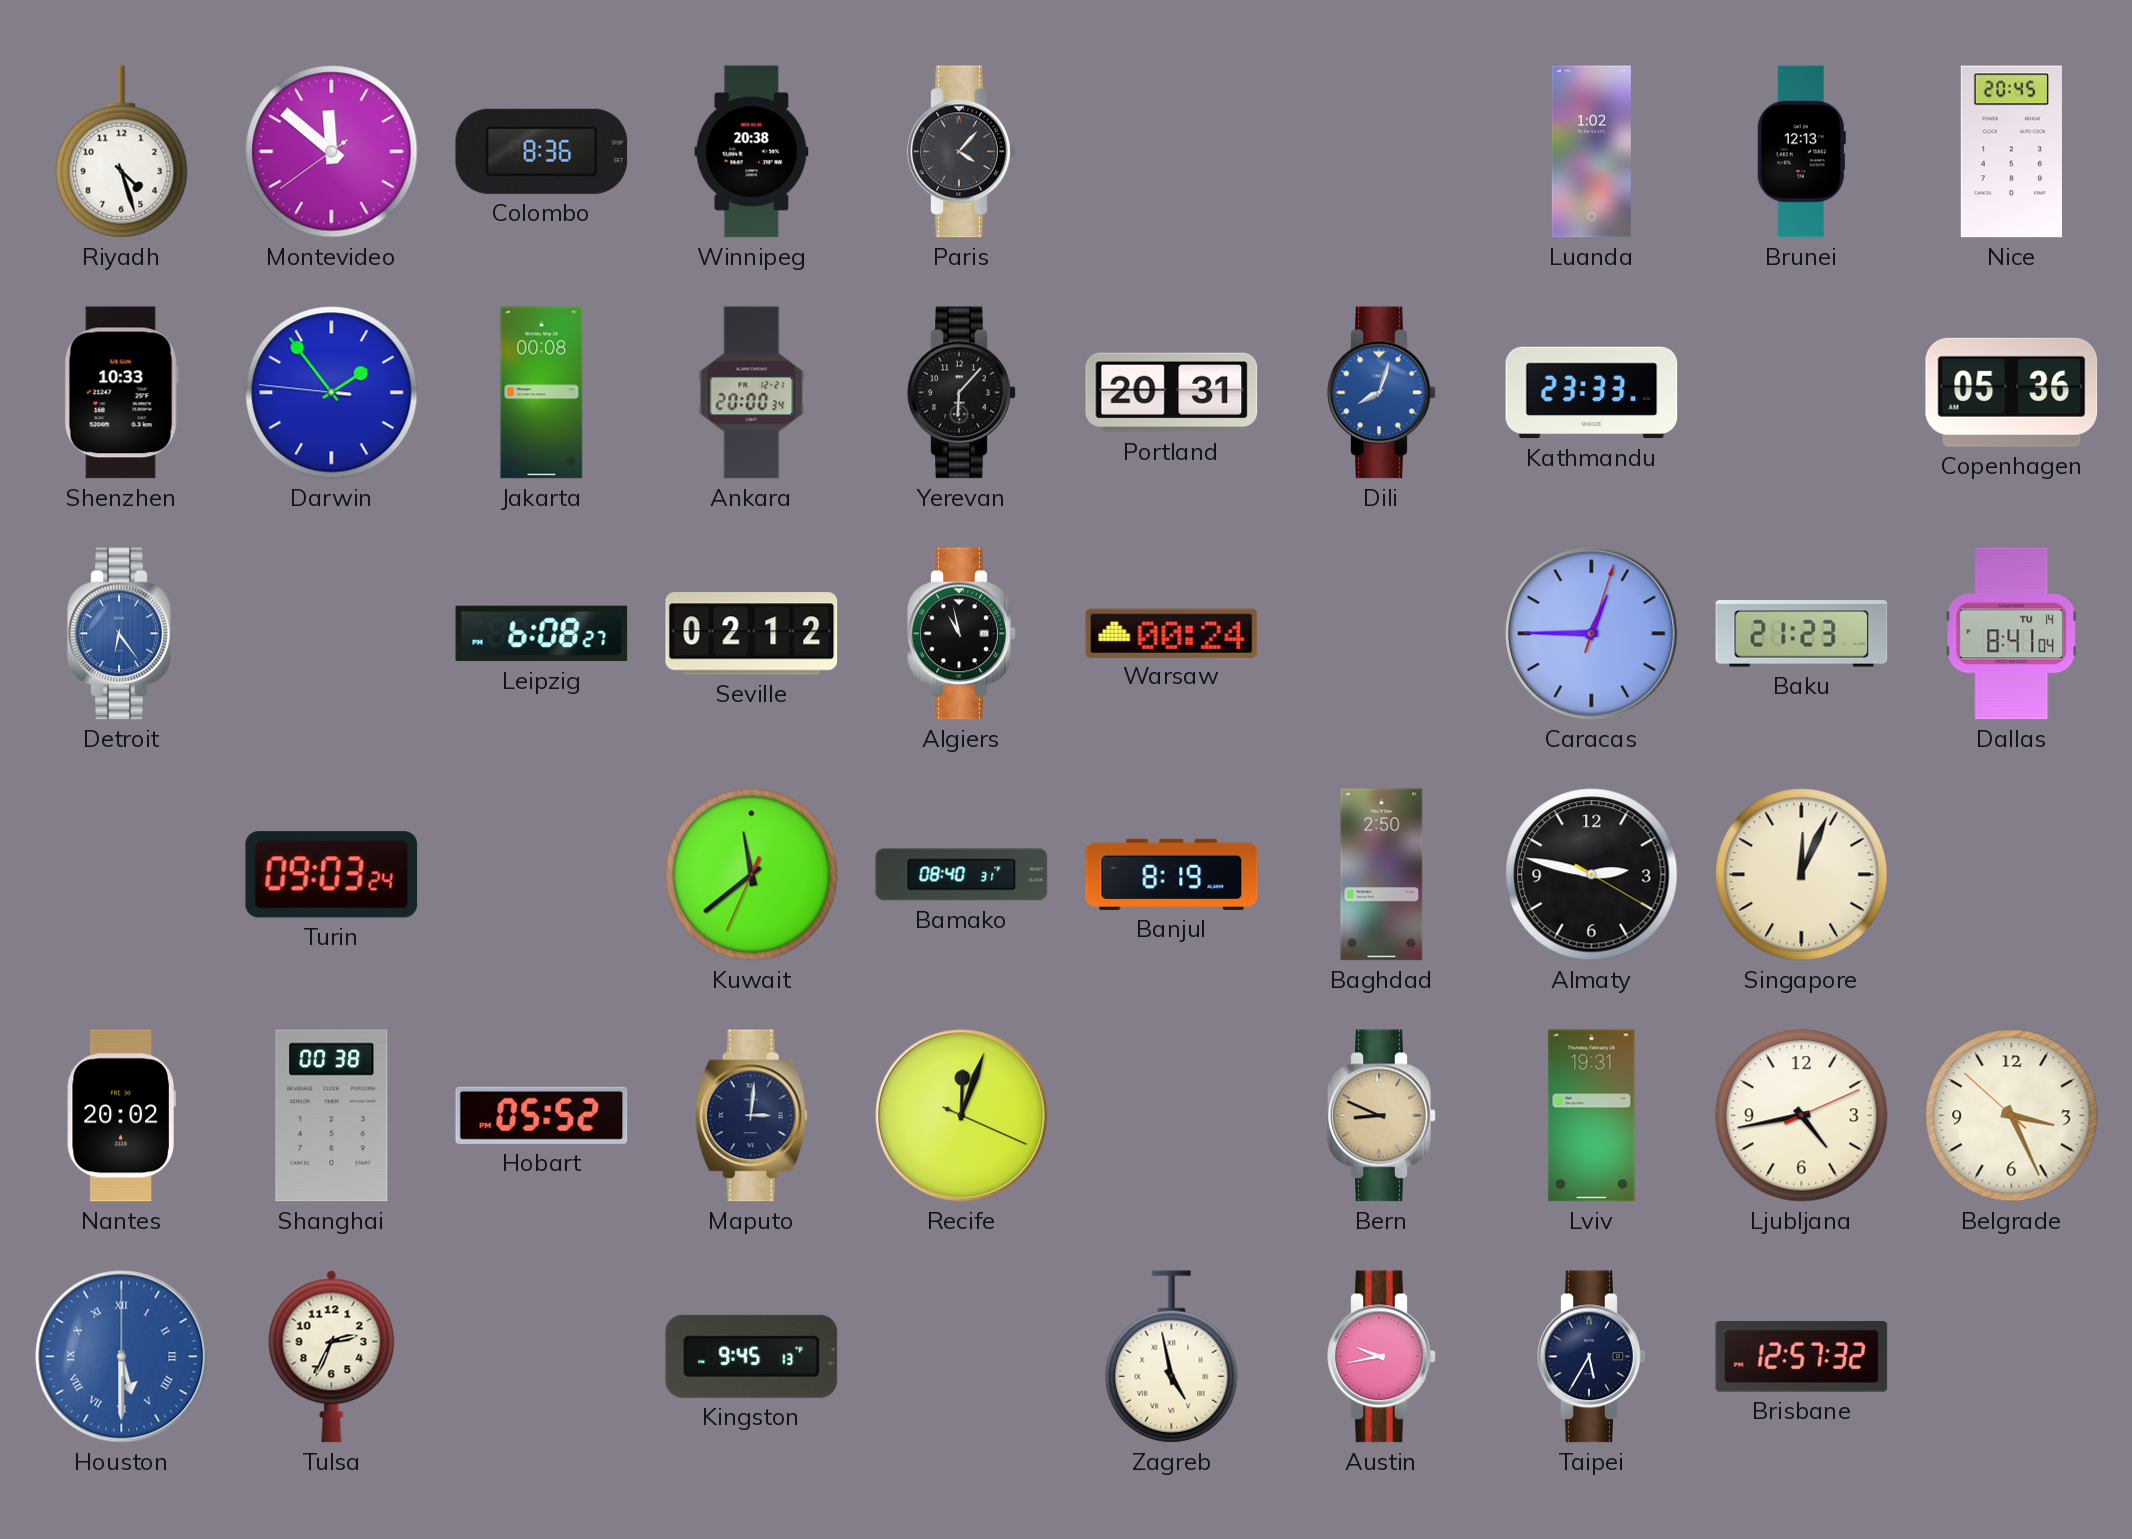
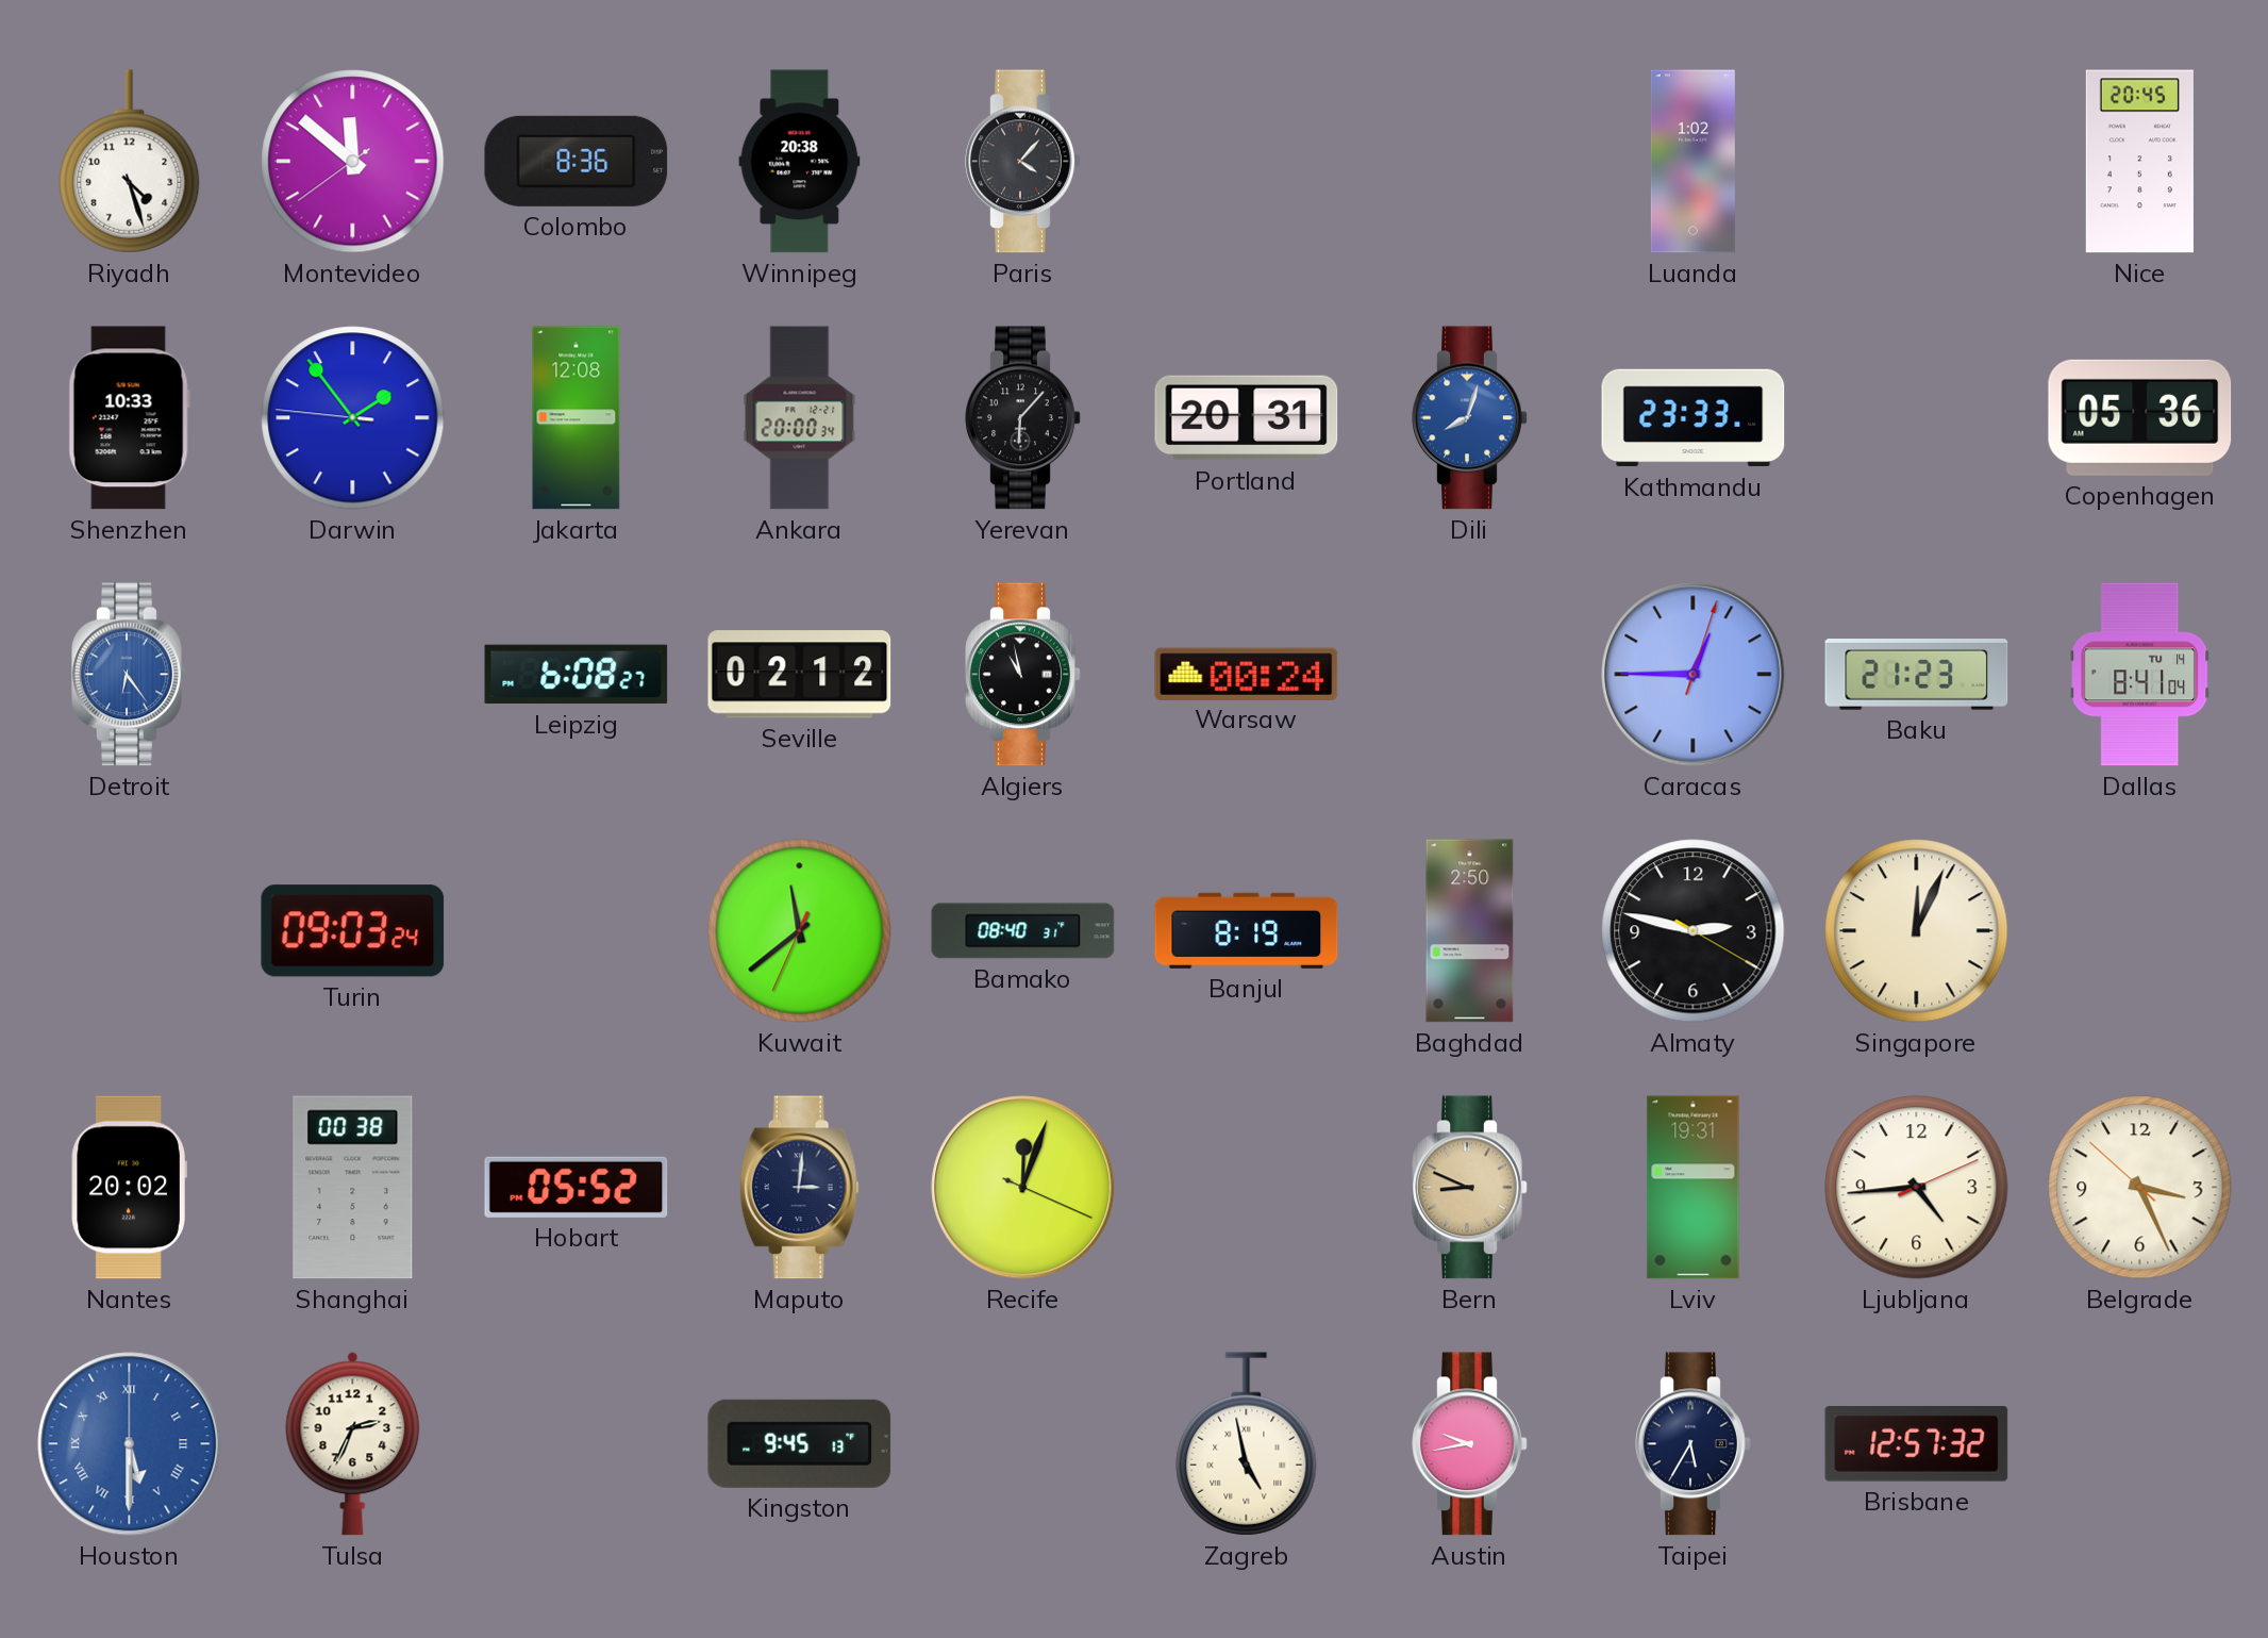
Brunei: 12:13 -> none (1801, 152)
Jakarta: 00:08 -> 12:08 (577, 418)
Ljubljana: 4:43 -> 4:44 (1917, 1188)
